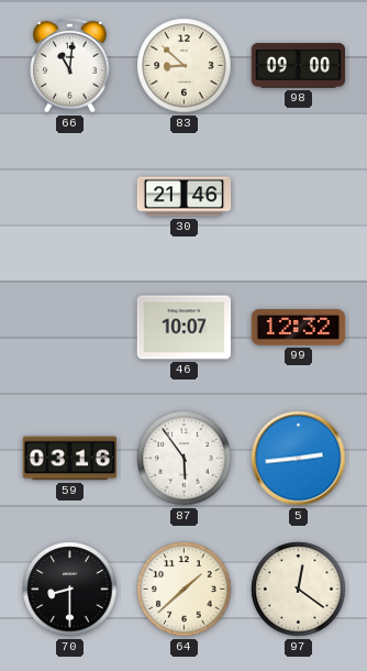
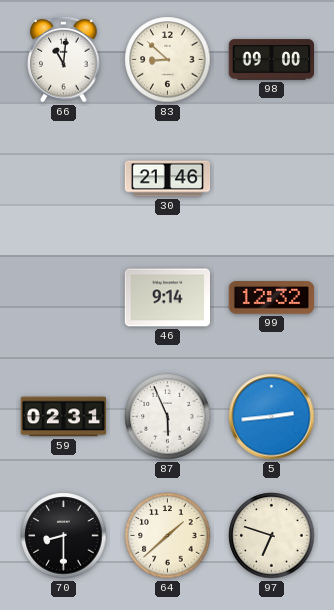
46: 10:07 -> 9:14 (167, 298)
59: 03:16 -> 02:31 (64, 417)
87: 5:54 -> 5:56 (168, 417)
97: 12:21 -> 6:48 (272, 536)
